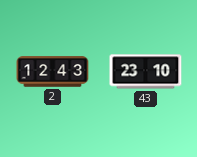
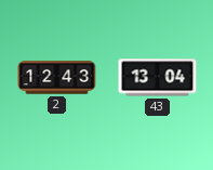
43: 23:10 -> 13:04 (158, 78)
